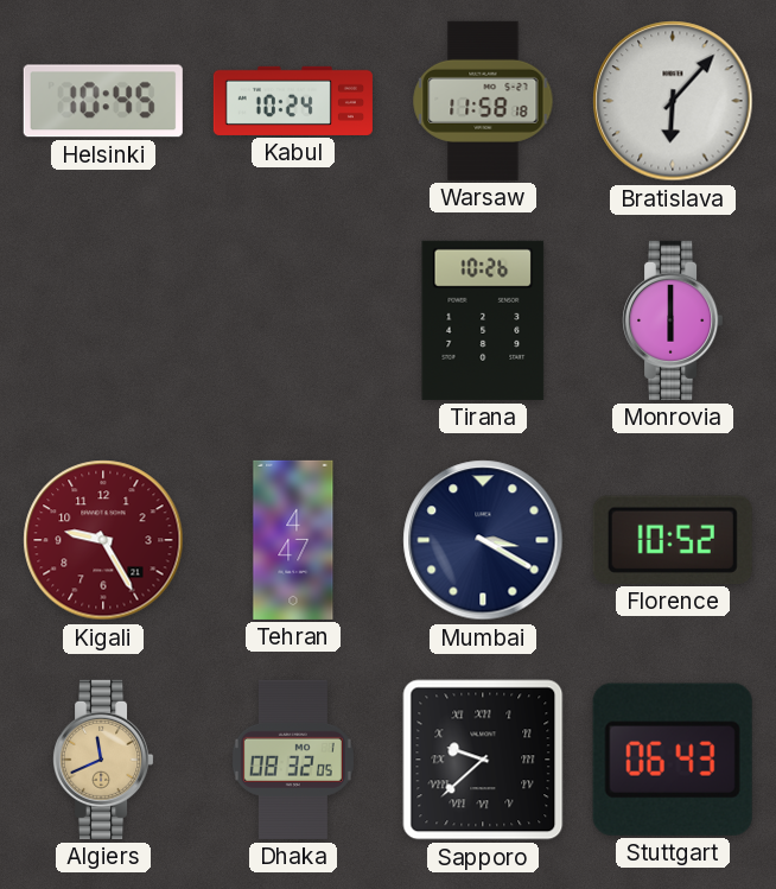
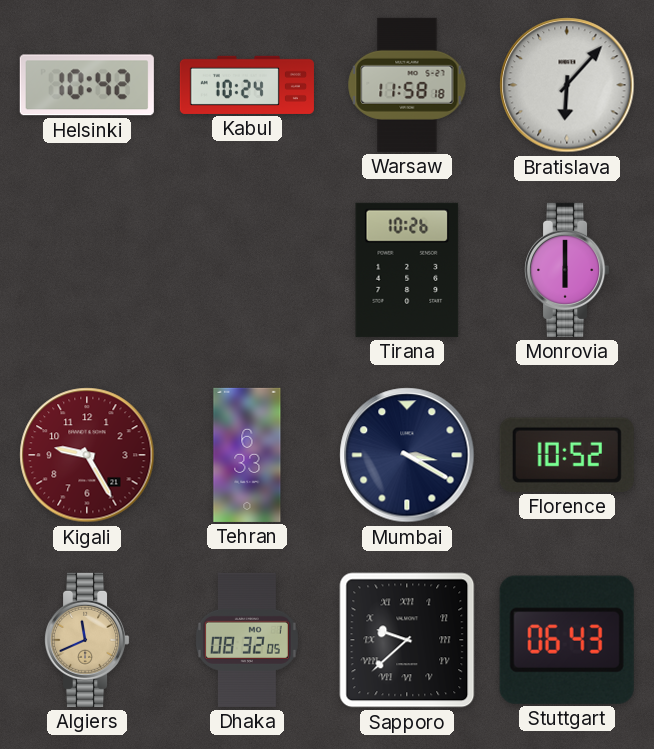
Helsinki: 10:45 -> 10:42 (87, 85)
Tehran: 4:47 -> 6:33 (247, 455)
